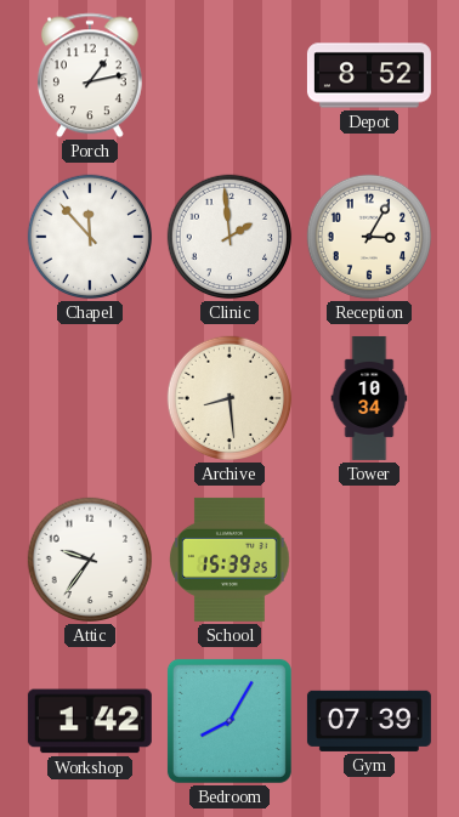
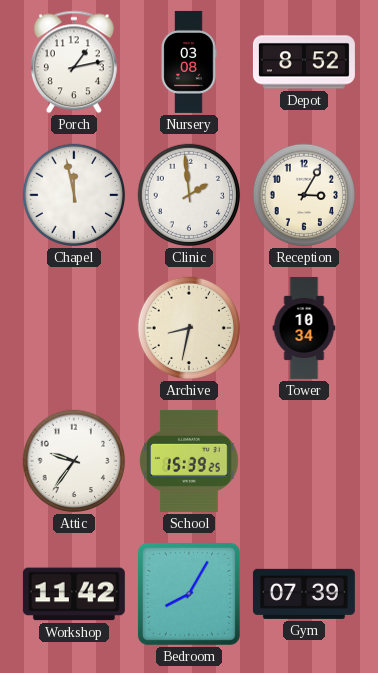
Nursery: none -> 03:08 (189, 62)
Chapel: 11:53 -> 11:58 (74, 195)
Archive: 8:29 -> 8:32 (189, 328)
Workshop: 1:42 -> 11:42 (74, 594)
